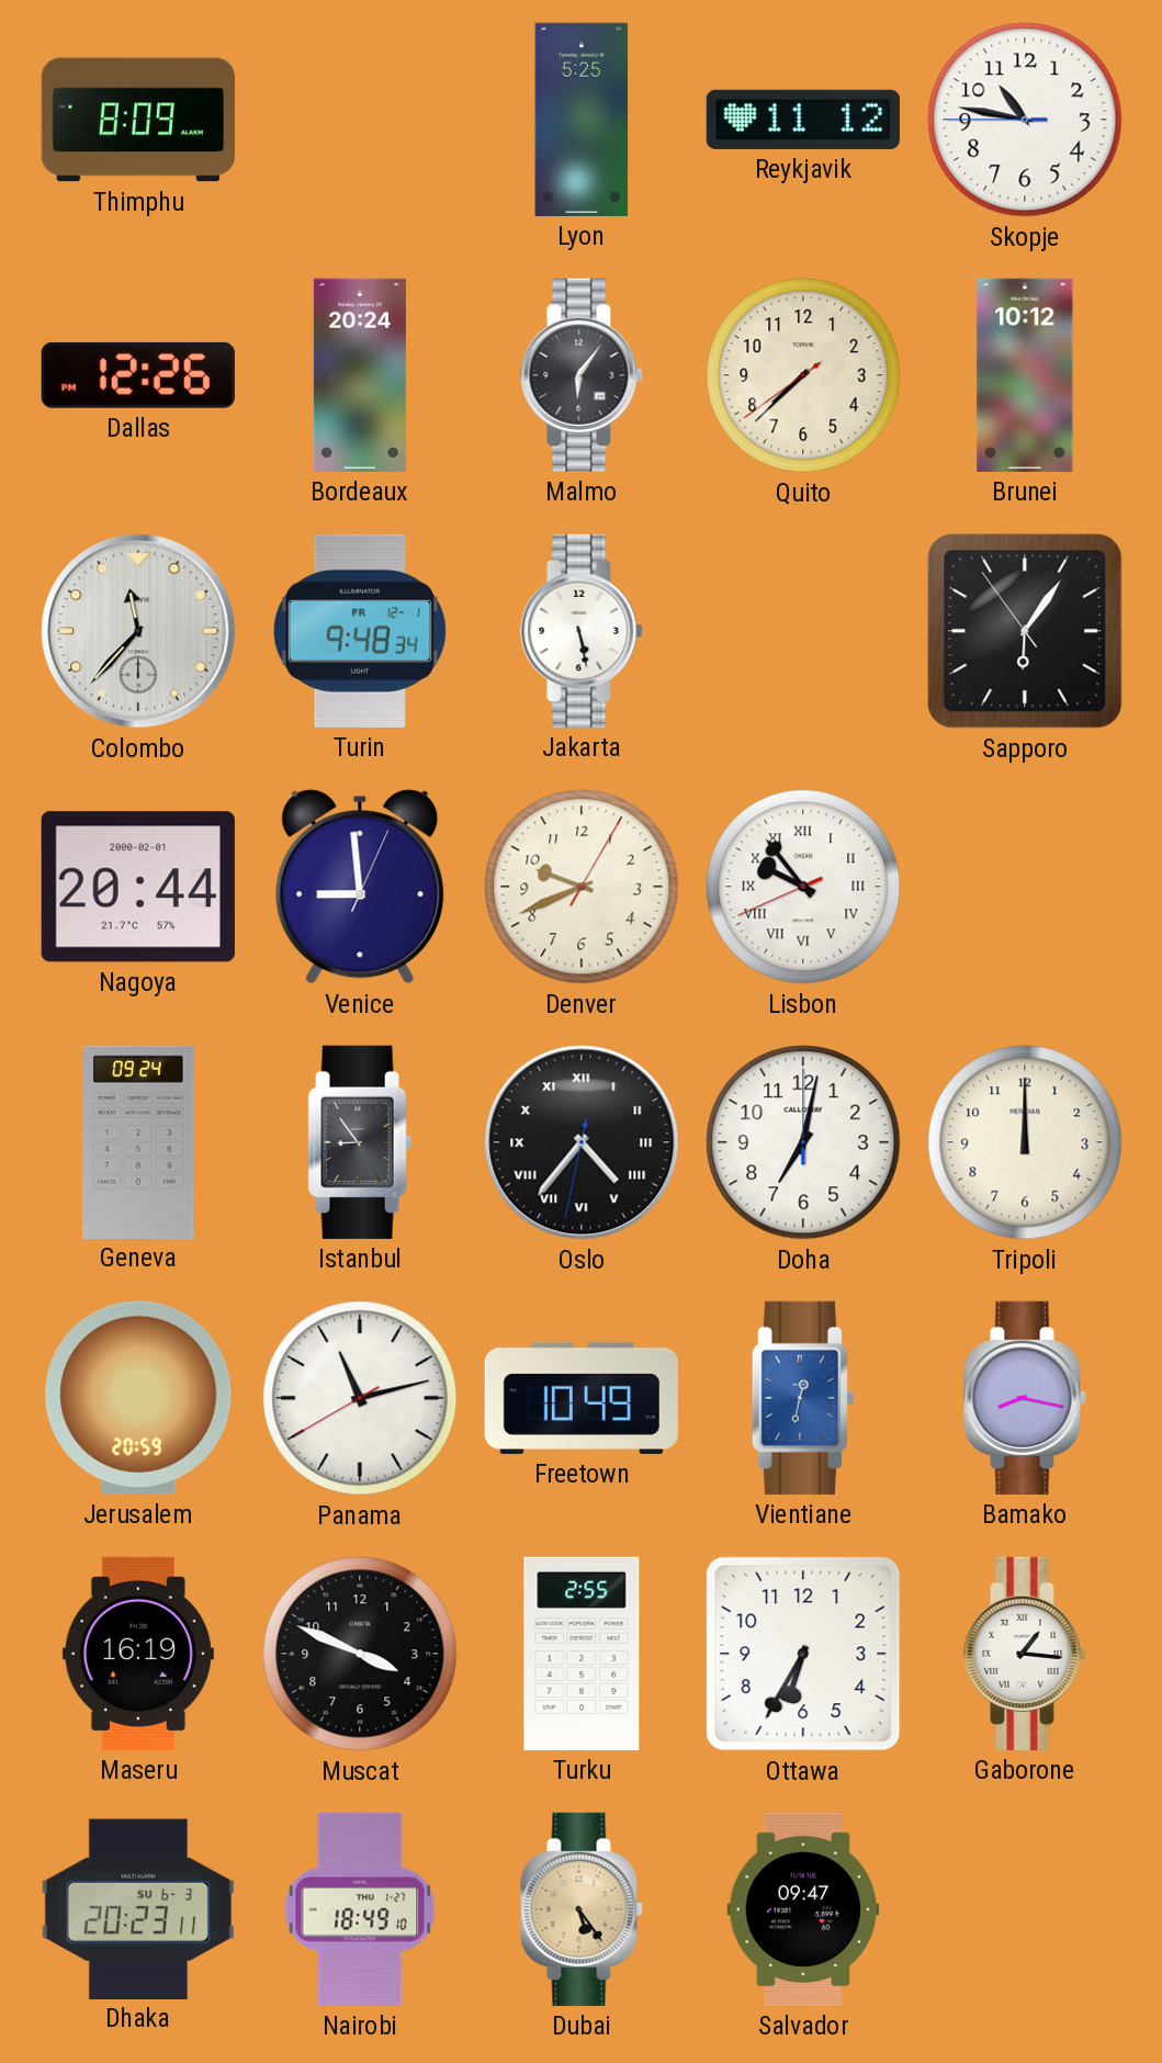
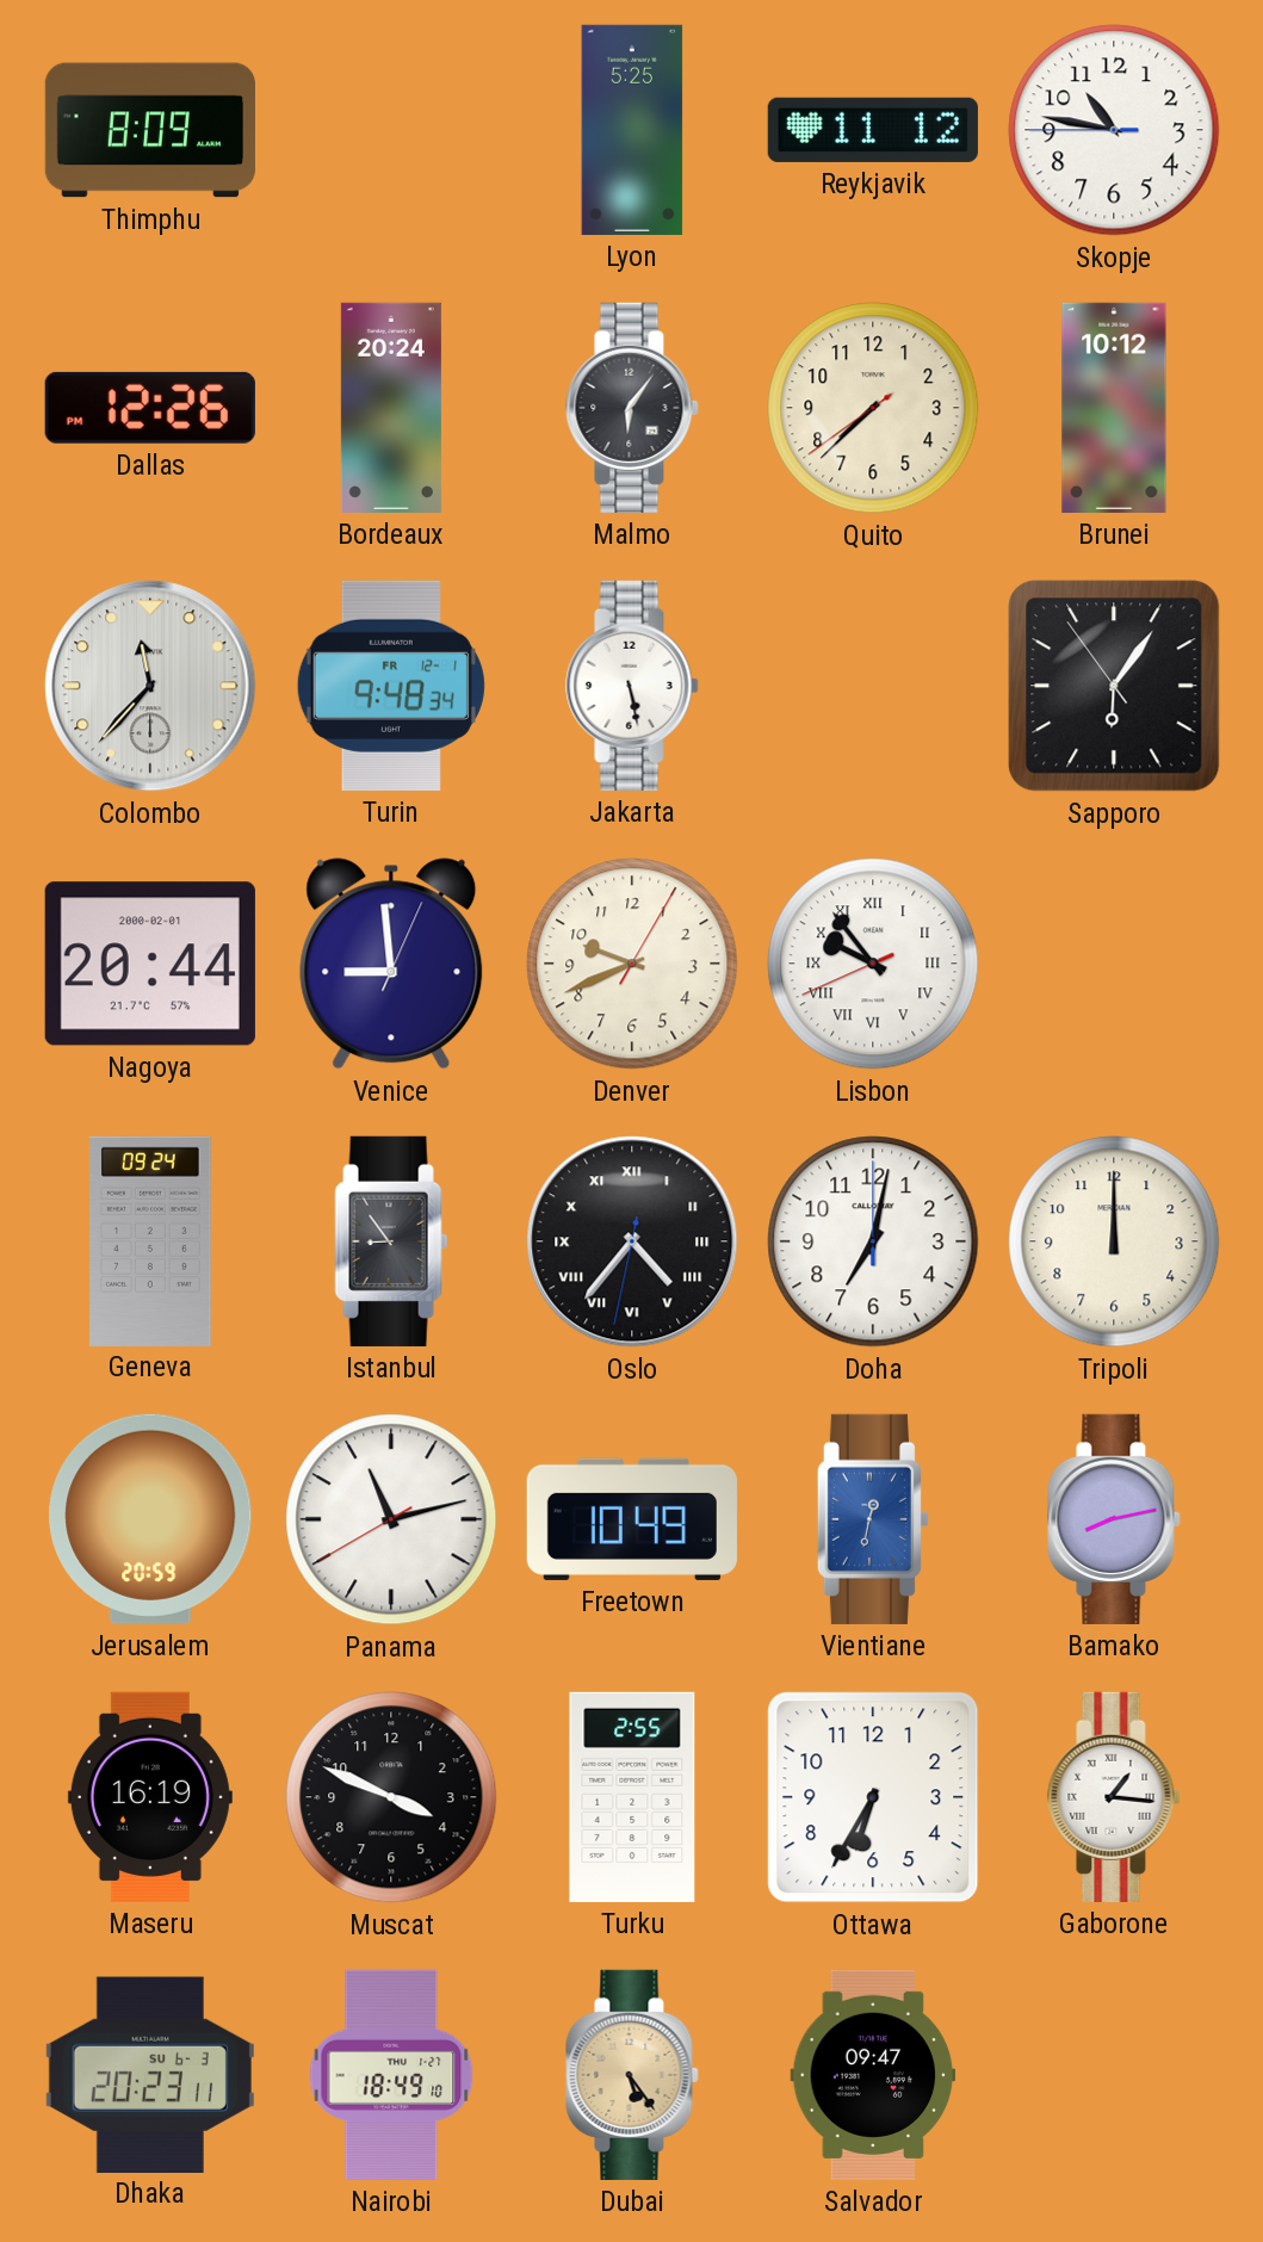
Bamako: 8:17 -> 8:13 (1114, 1519)
